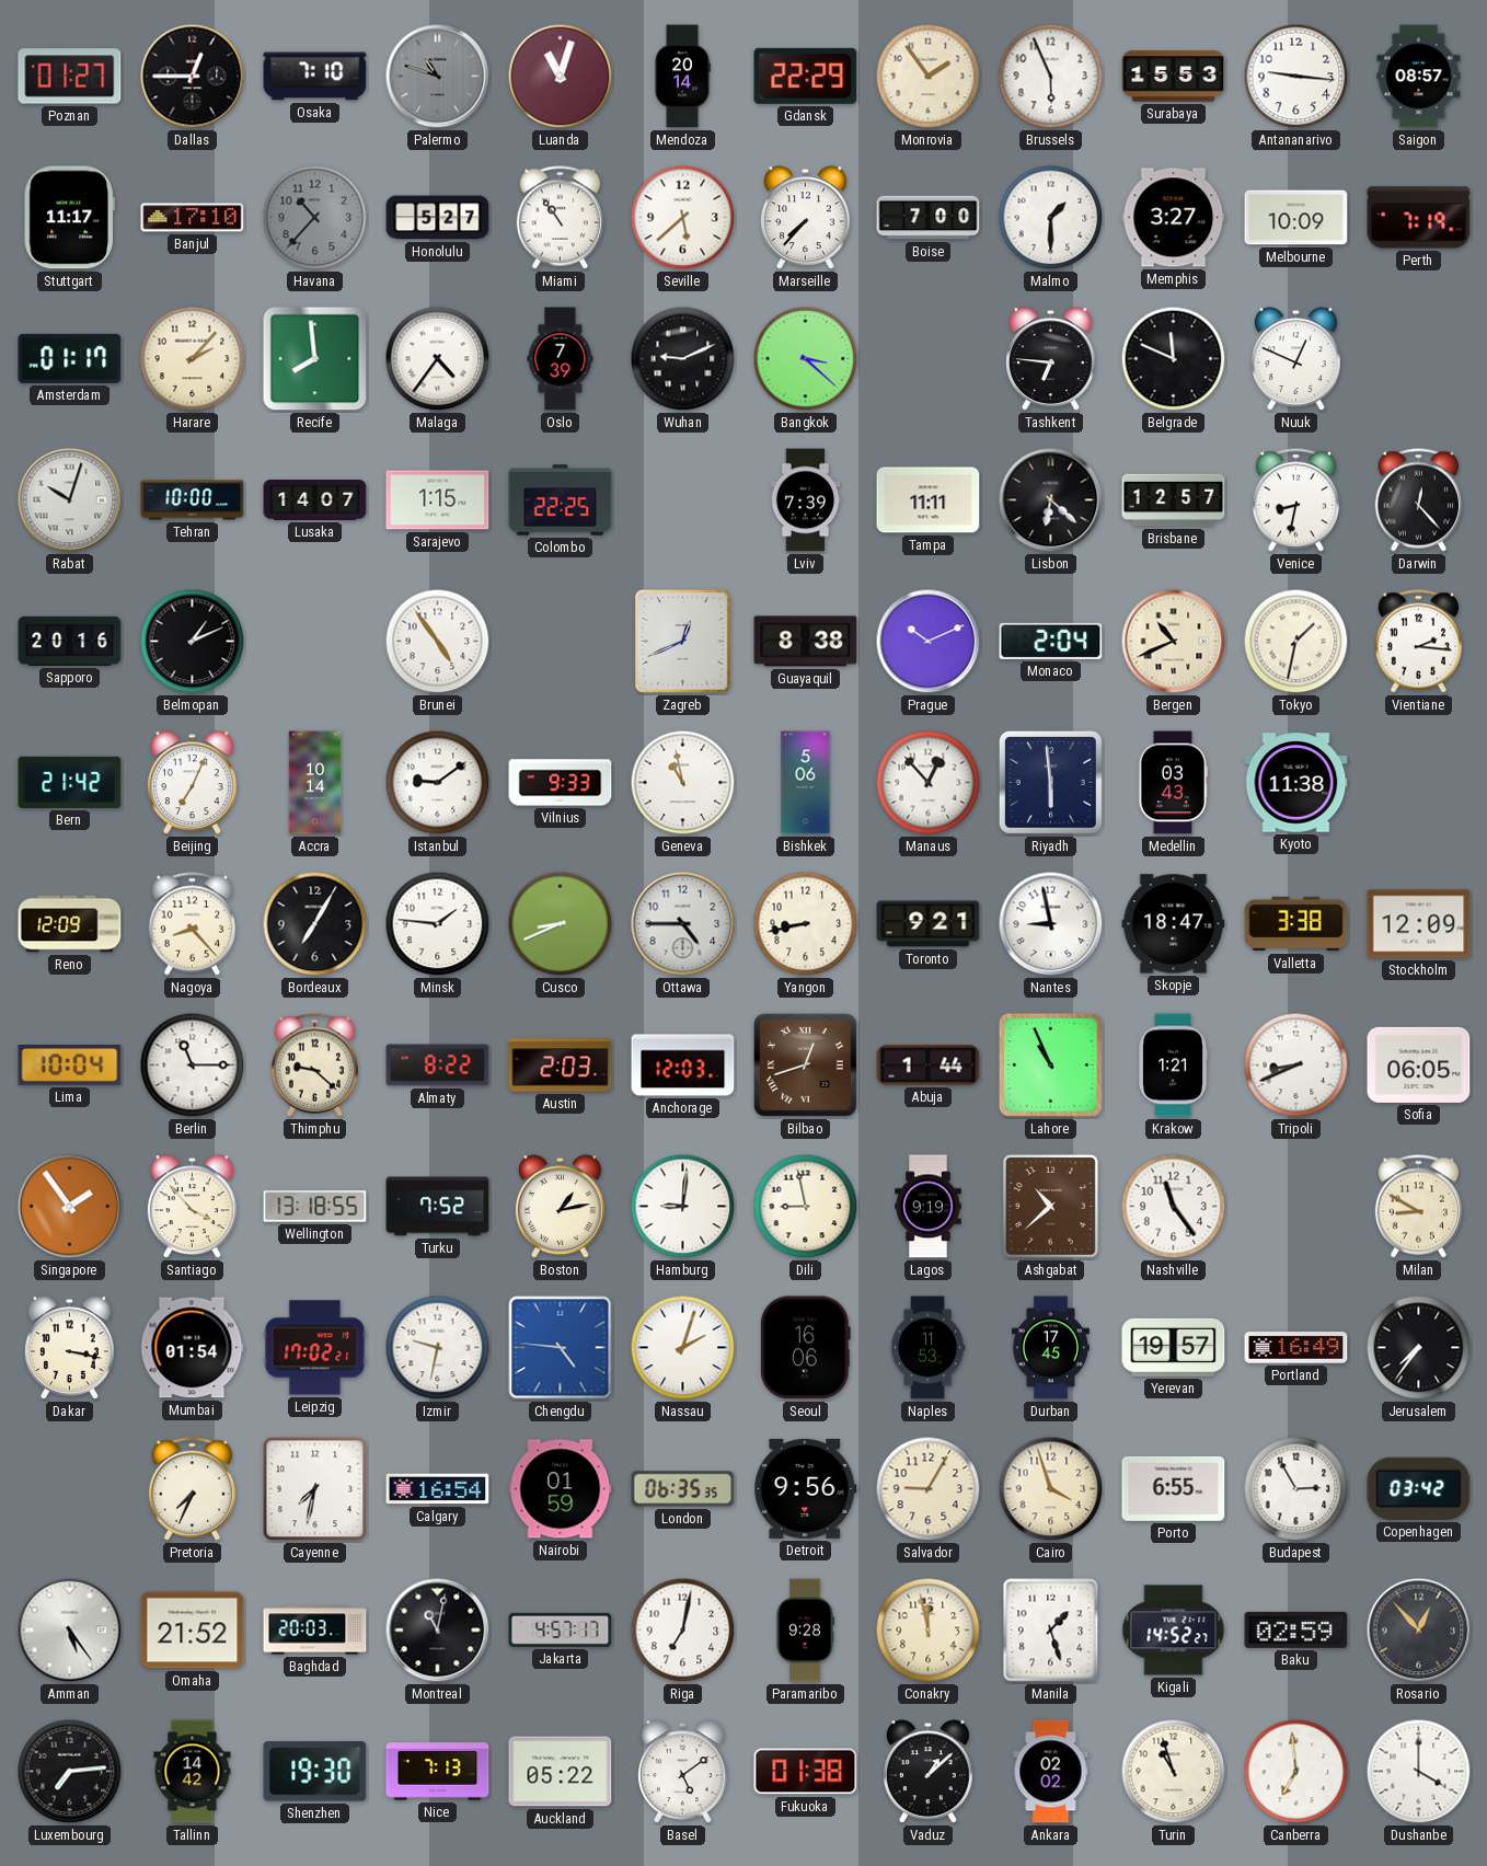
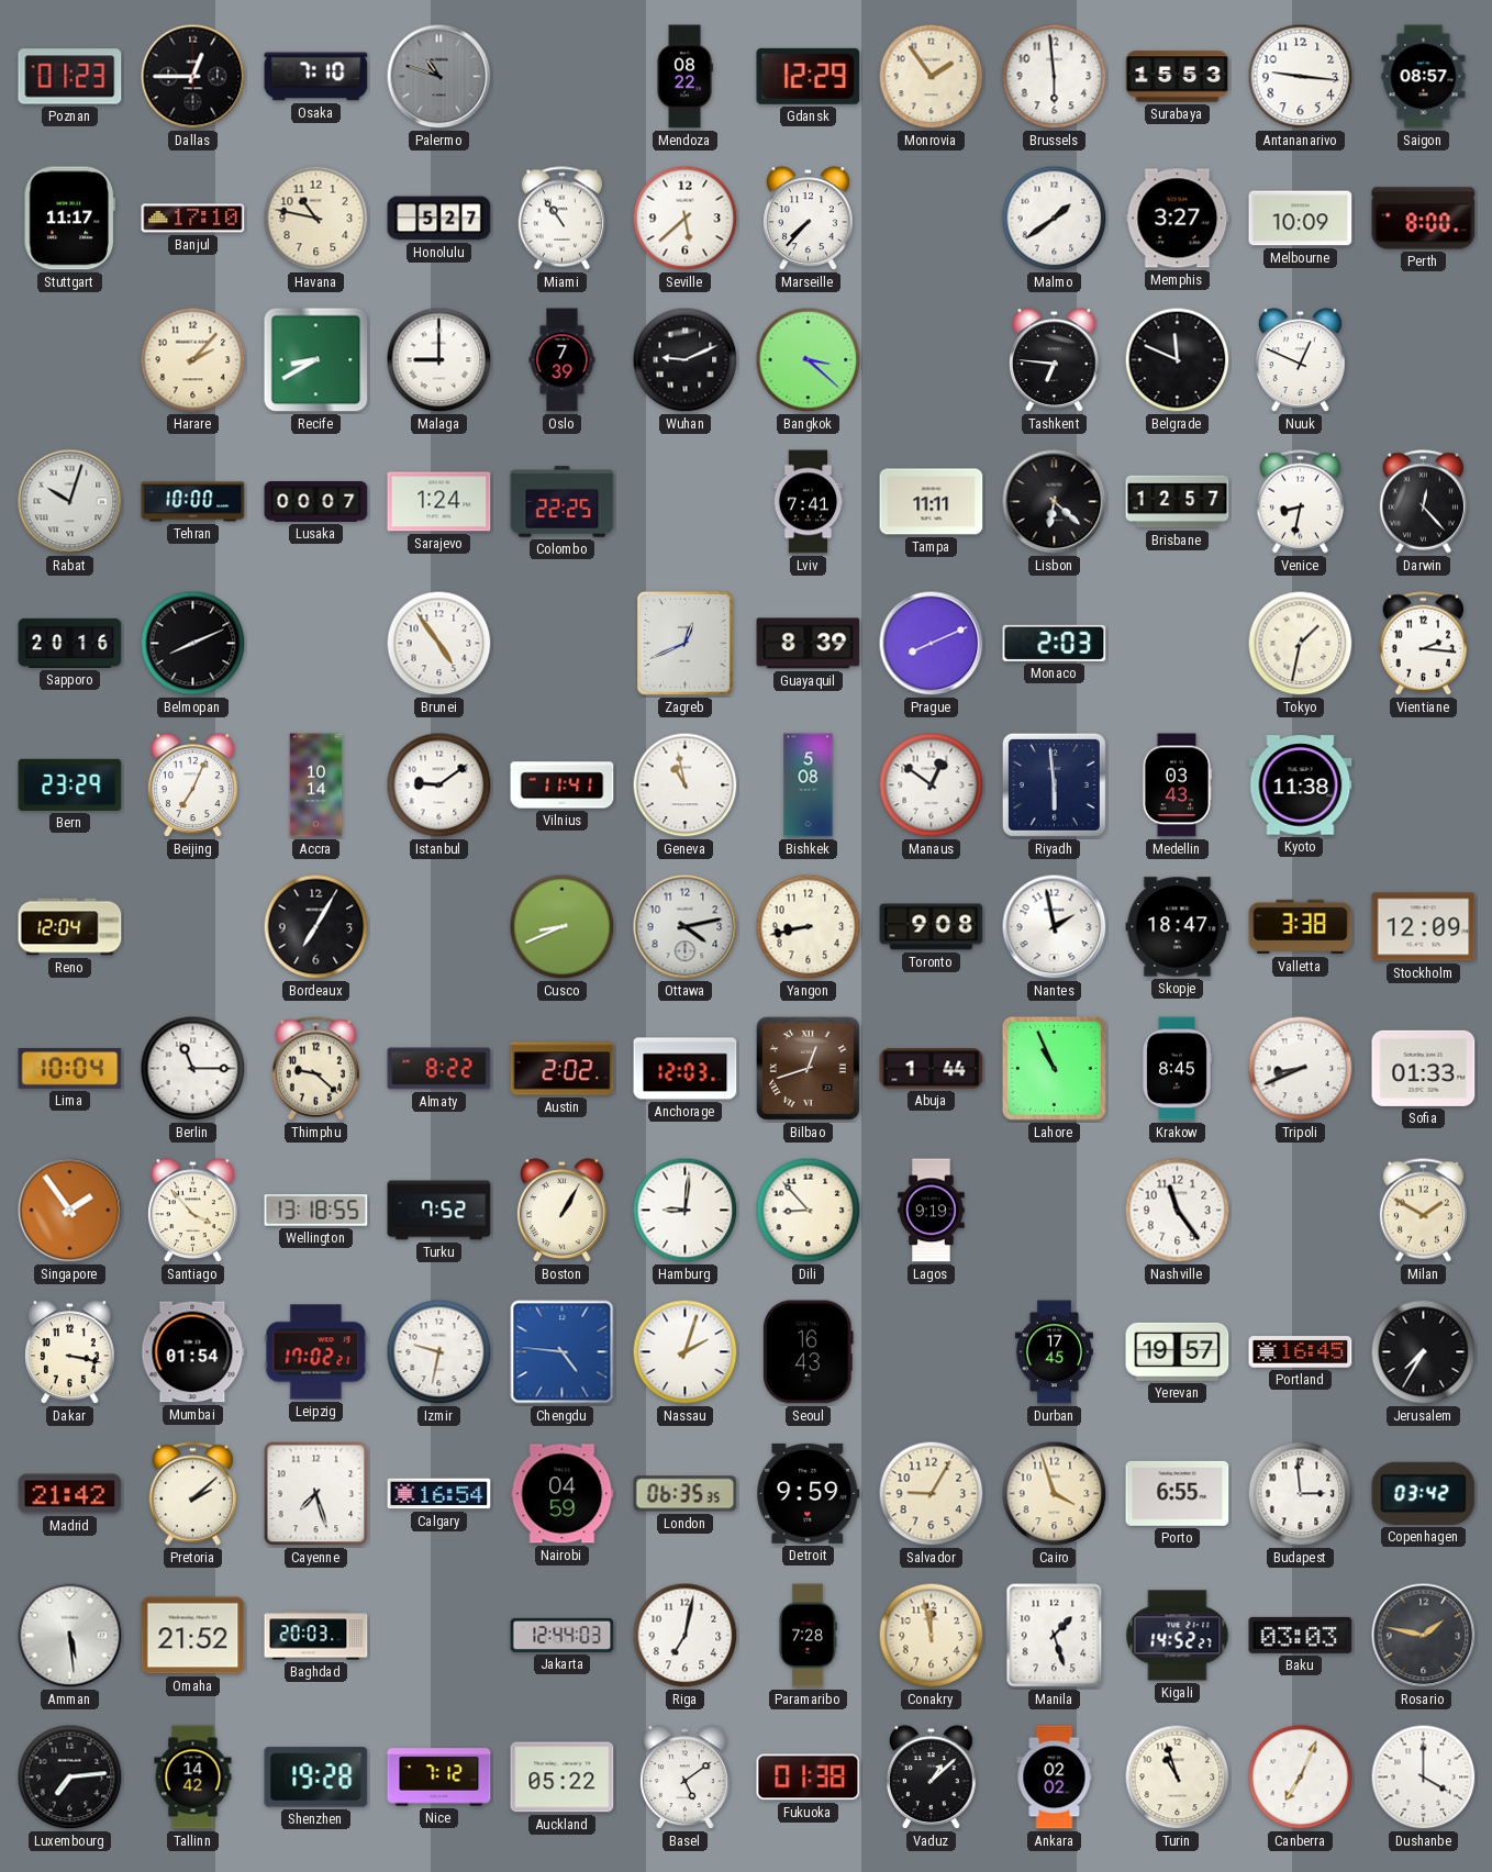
Poznan: 01:27 -> 01:23 (70, 77)
Luanda: 11:03 -> none (561, 77)
Mendoza: 20:14 -> 08:22 (684, 77)
Gdansk: 22:29 -> 12:29 (809, 76)
Brussels: 5:56 -> 5:59 (1055, 77)
Havana: 10:37 -> 10:47 (316, 219)
Havana dial: grey -> cream (316, 219)
Boise: 7:00 -> none (929, 218)
Malmo: 1:30 -> 1:39 (1055, 219)
Perth: 7:19 -> 8:00 (1424, 219)
Amsterdam: 01:17 -> none (70, 358)
Recife: 7:59 -> 8:40 (316, 360)
Malaga: 4:36 -> 9:00 (439, 360)
Lusaka: 14:07 -> 00:07 (316, 502)
Sarajevo: 1:15 -> 1:24 (439, 502)
Lviv: 7:39 -> 7:41 (809, 502)
Belmopan: 1:11 -> 8:11 (193, 644)
Guayaquil: 8:38 -> 8:39 (809, 644)
Prague: 10:11 -> 8:11 (932, 644)
Monaco: 2:04 -> 2:03 (1055, 643)
Bergen: 10:41 -> none (1174, 642)
Bern: 21:42 -> 23:29 (70, 784)
Vilnius: 9:33 -> 11:41 (563, 785)
Bishkek: 5:06 -> 5:08 (809, 785)
Manaus: 12:53 -> 12:51 (932, 785)
Reno: 12:09 -> 12:04 (70, 927)
Nagoya: 8:23 -> none (192, 924)
Minsk: 1:46 -> none (438, 924)
Ottawa: 4:45 -> 4:13 (686, 927)
Toronto: 9:21 -> 9:08 (932, 927)
Nantes: 8:58 -> 1:58 (1055, 927)
Austin: 2:03 -> 2:02 (563, 1069)
Krakow: 1:21 -> 8:45 (1177, 1069)
Sofia: 06:05 -> 01:33 (1424, 1068)
Boston: 1:13 -> 1:05 (563, 1211)
Dili: 8:58 -> 8:53 (809, 1211)
Ashgabat: 10:38 -> none (1050, 1207)
Milan: 8:50 -> 1:50 (1423, 1211)
Seoul: 16:06 -> 16:43 (808, 1352)
Naples: 11:53 -> none (927, 1348)
Portland: 16:49 -> 16:45 (1301, 1352)
Jerusalem: 7:36 -> 7:35 (1424, 1352)
Madrid: none -> 21:42 (70, 1494)
Pretoria: 7:34 -> 2:08 (192, 1494)
Cayenne: 7:32 -> 7:27 (316, 1494)
Nairobi: 01:59 -> 04:59 (563, 1494)
Detroit: 9:56 -> 9:59 (809, 1493)
Budapest: 2:55 -> 2:59 (1301, 1494)
Amman: 5:24 -> 5:29 (70, 1636)
Montreal: 11:02 -> none (438, 1631)
Jakarta: 4:57 -> 12:44 (563, 1635)
Paramaribo: 9:28 -> 7:28 (809, 1636)
Baku: 02:59 -> 03:03 (1301, 1635)
Rosario: 12:53 -> 1:47 (1424, 1636)
Shenzhen: 19:30 -> 19:28 (316, 1778)
Nice: 7:13 -> 7:12 (439, 1778)
Canberra: 6:59 -> 7:04 (1301, 1778)
